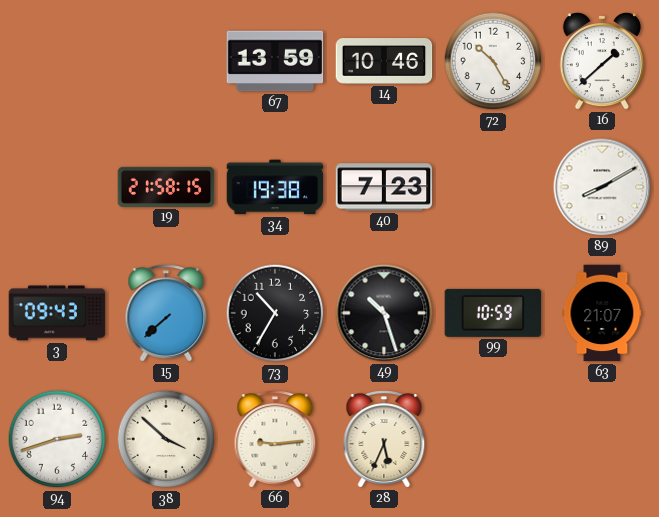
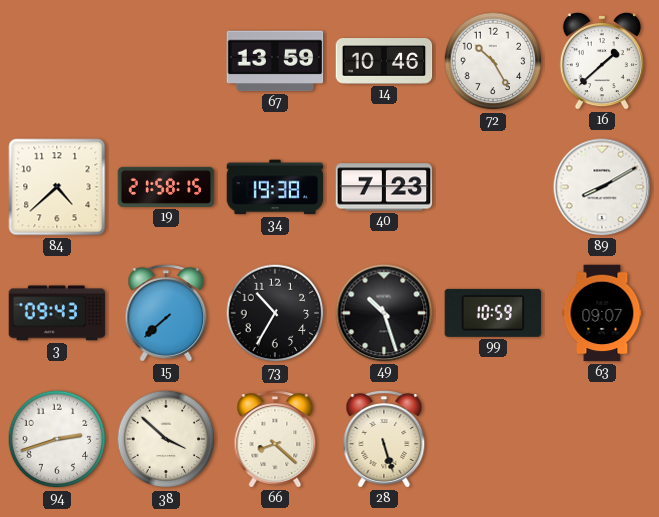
84: none -> 4:38 (57, 187)
63: 21:07 -> 09:07 (602, 313)
66: 9:14 -> 8:22 (275, 439)
28: 5:34 -> 5:27 (384, 439)
